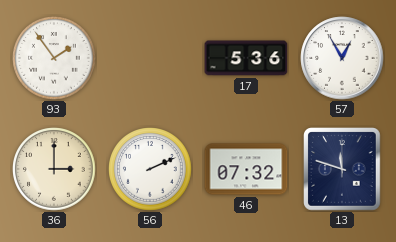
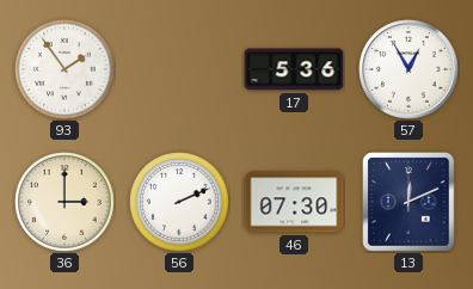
46: 07:32 -> 07:30 (294, 202)
13: 11:48 -> 12:11 (410, 202)
